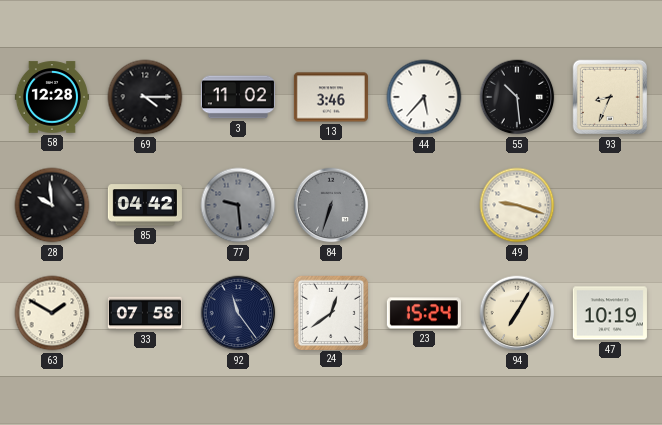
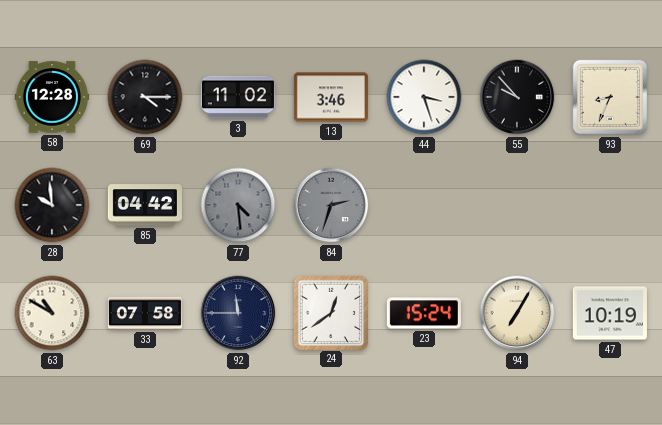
44: 5:37 -> 3:27 (424, 97)
55: 10:29 -> 9:53 (517, 97)
77: 9:29 -> 4:29 (238, 205)
84: 6:33 -> 2:33 (331, 205)
49: 9:18 -> none (517, 205)
63: 1:50 -> 10:50 (52, 313)
92: 11:24 -> 11:45 (238, 313)
